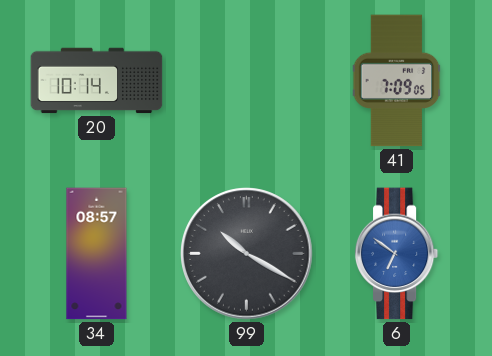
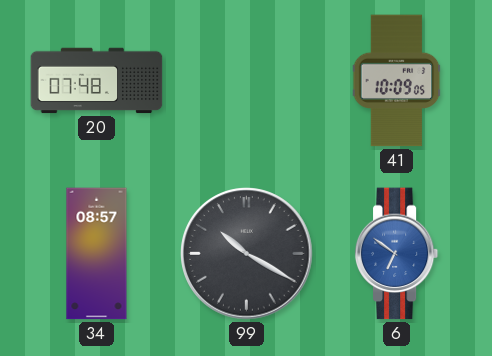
20: 10:14 -> 07:48 (97, 81)
41: 7:09 -> 10:09 (397, 81)
